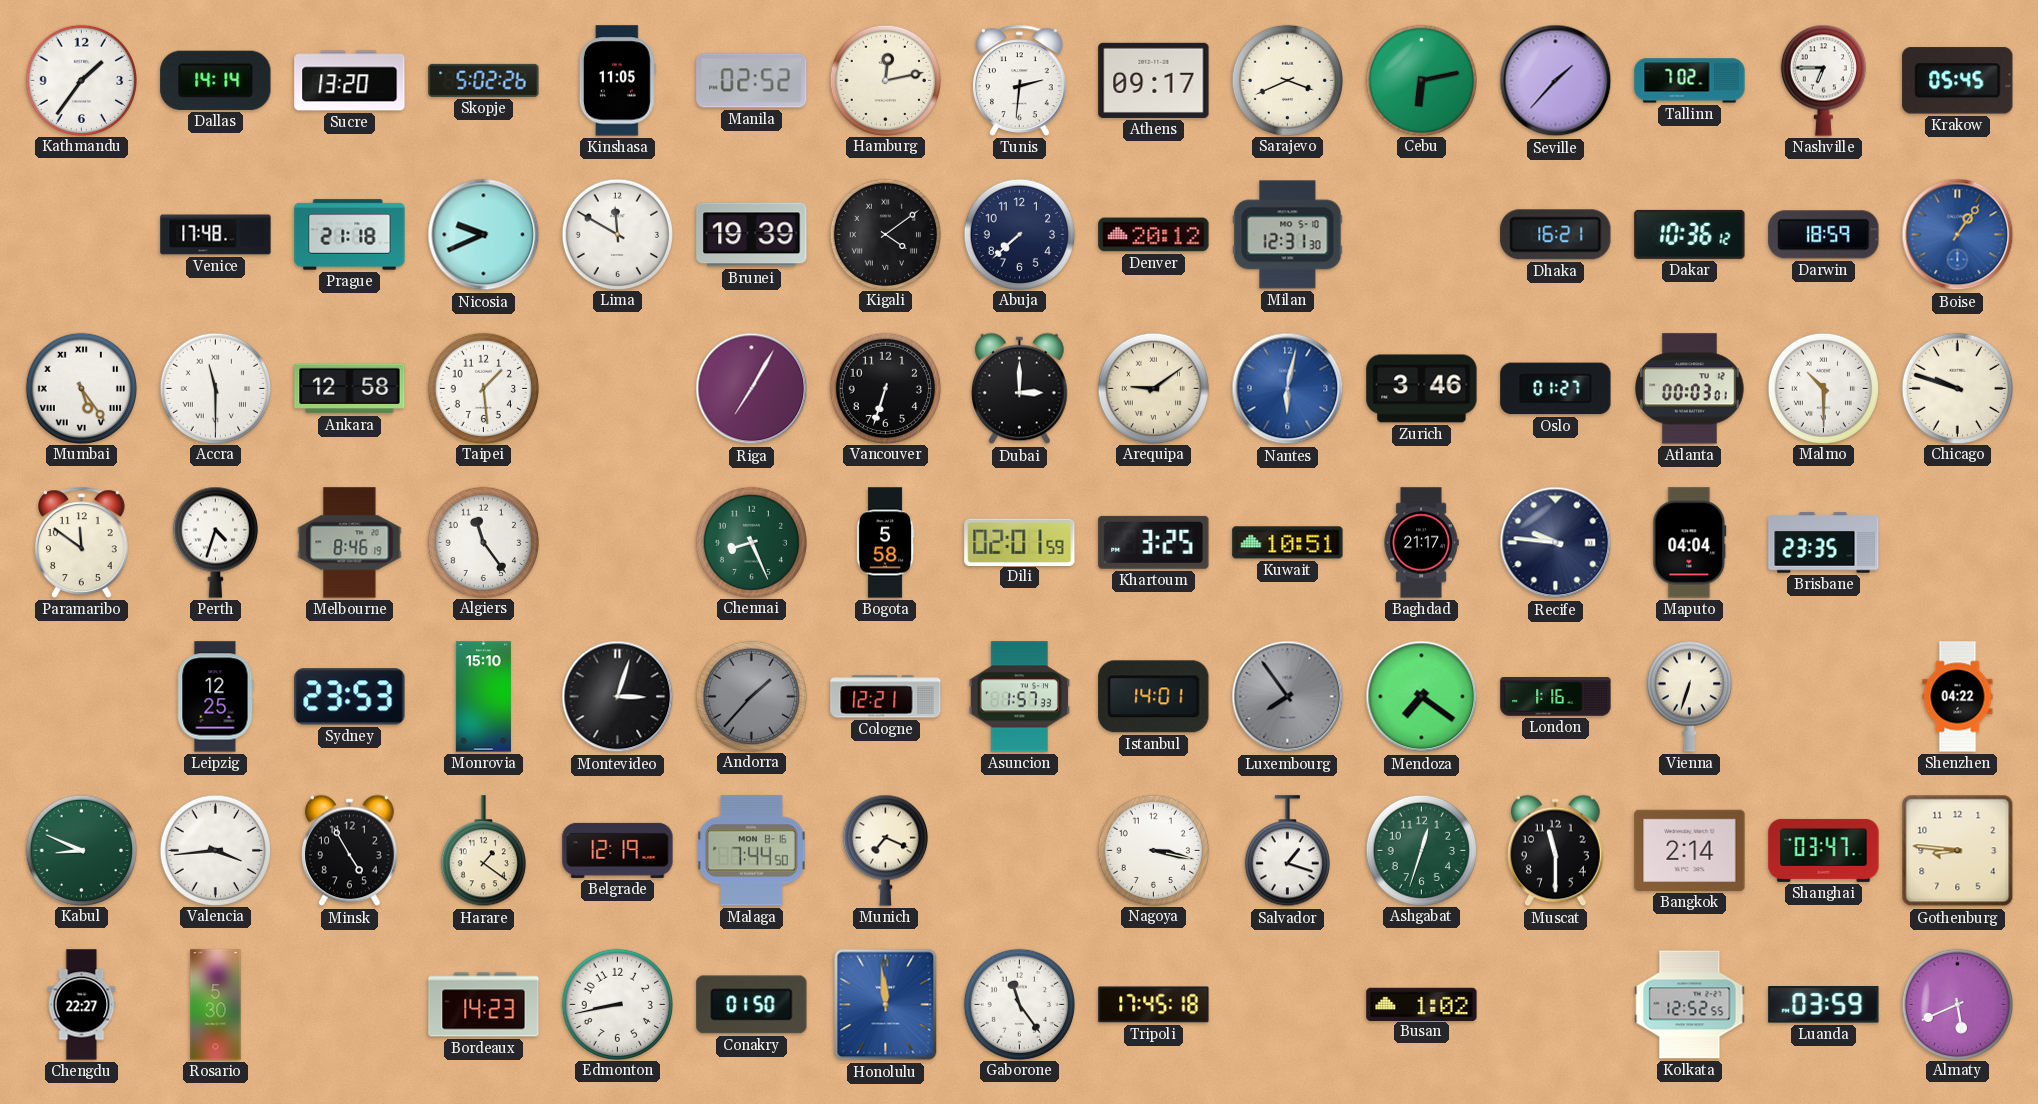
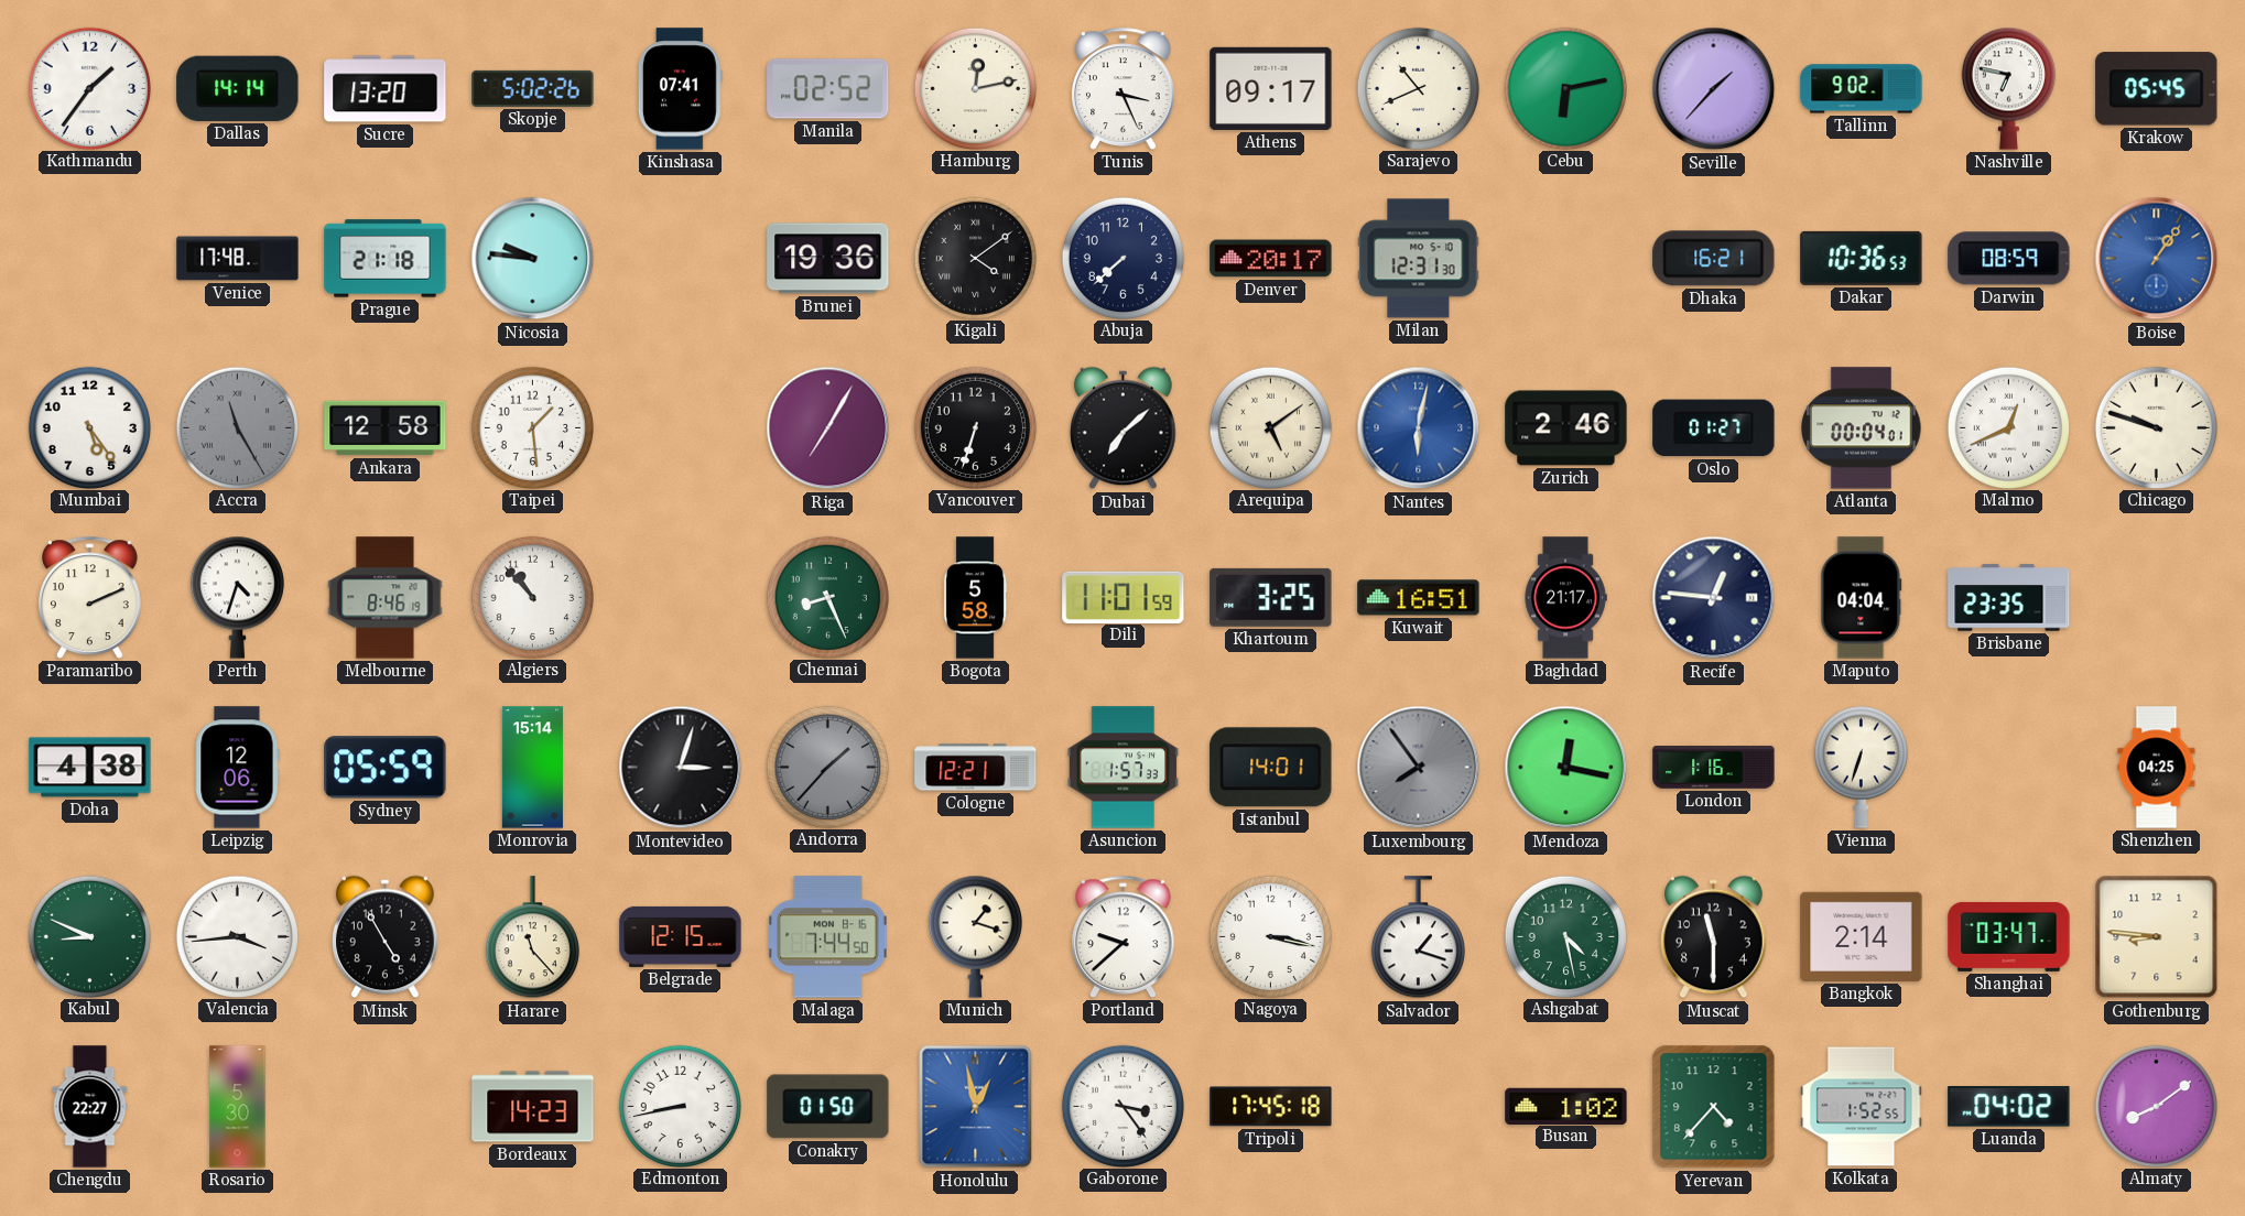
Kinshasa: 11:05 -> 07:41 (680, 89)
Tunis: 2:31 -> 3:26 (1124, 88)
Sarajevo: 3:41 -> 10:41 (1418, 88)
Tallinn: 7:02 -> 9:02 (1862, 89)
Nashville: 6:45 -> 6:47 (2008, 88)
Nicosia: 9:41 -> 9:46 (533, 259)
Lima: 11:50 -> none (617, 234)
Brunei: 19:39 -> 19:36 (828, 259)
Denver: 20:12 -> 20:17 (1271, 259)
Dakar: 10:36:12 -> 10:36:53 (1862, 258)
Darwin: 18:59 -> 08:59 (2009, 259)
Mumbai numerals: Roman -> Arabic (89, 427)
Accra: 11:30 -> 11:25 (237, 427)
Accra dial: white -> grey (237, 427)
Dubai: 3:00 -> 7:08 (1124, 428)
Arequipa: 9:09 -> 5:09 (1270, 427)
Zurich: 3:46 -> 2:46 (1566, 428)
Atlanta: 00:03 -> 00:04 (1862, 428)
Malmo: 10:30 -> 12:41 (2008, 427)
Paramaribo: 11:51 -> 2:11 (90, 597)
Algiers: 11:24 -> 10:53 (532, 597)
Dili: 02:01 -> 11:01 (1124, 597)
Kuwait: 10:51 -> 16:51 (1419, 598)
Recife: 9:46 -> 12:46 (1714, 598)
Doha: none -> 4:38 (90, 768)
Leipzig: 12:25 -> 12:06 (238, 768)
Sydney: 23:53 -> 05:59 (386, 768)
Monrovia: 15:10 -> 15:14 (532, 768)
Mendoza: 7:21 -> 12:17 (1566, 768)
Shenzhen: 04:22 -> 04:25 (2157, 768)
Harare: 1:21 -> 11:23 (532, 937)
Belgrade: 12:19 -> 12:15 (681, 936)
Munich: 7:19 -> 1:18 (975, 936)
Portland: none -> 9:38 (1124, 936)
Ashgabat: 12:33 -> 4:28 (1565, 936)
Honolulu: 11:59 -> 12:58 (976, 1107)
Gaborone: 11:24 -> 3:24 (1122, 1106)
Yerevan: none -> 4:37 (1714, 1107)
Kolkata: 12:52 -> 1:52 (1862, 1107)
Luanda: 03:59 -> 04:02 (2009, 1107)
Almaty: 5:41 -> 8:09 (2156, 1106)
